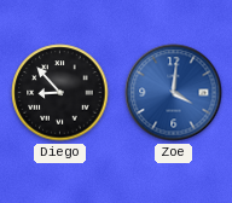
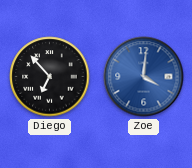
Diego: 8:53 -> 6:53 (50, 77)
